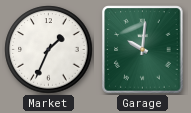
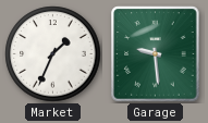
Garage: 10:01 -> 9:29 (156, 54)
